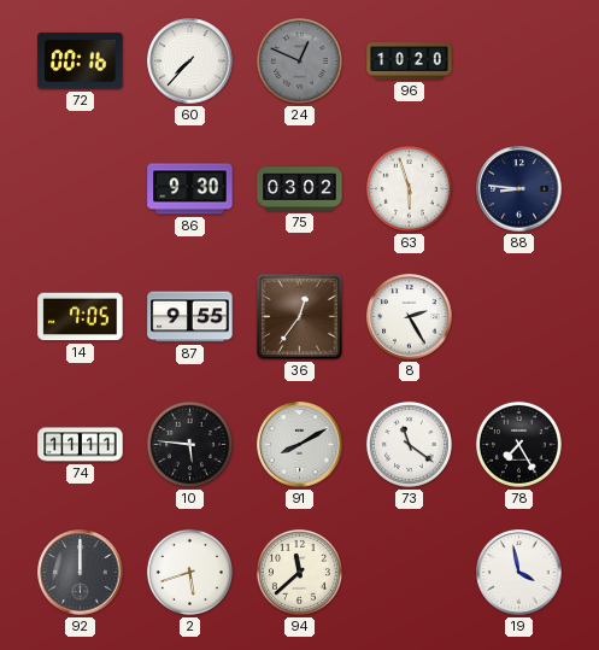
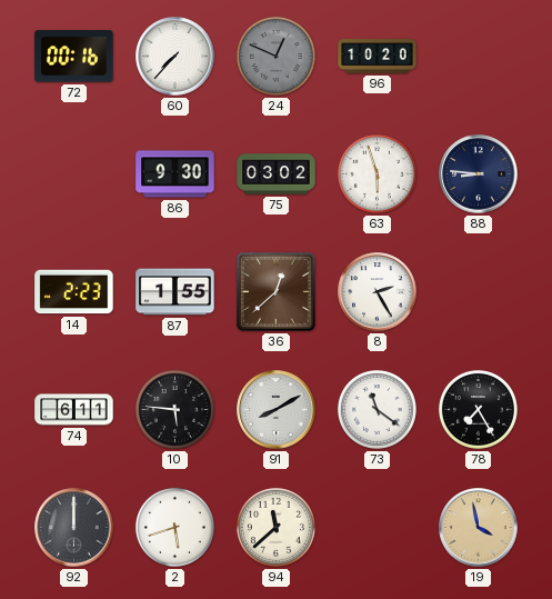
14: 7:05 -> 2:23 (74, 292)
87: 9:55 -> 1:55 (175, 292)
36: 12:36 -> 12:38 (277, 292)
74: 11:11 -> 6:11 (74, 410)
19 dial: white -> champagne (479, 528)
